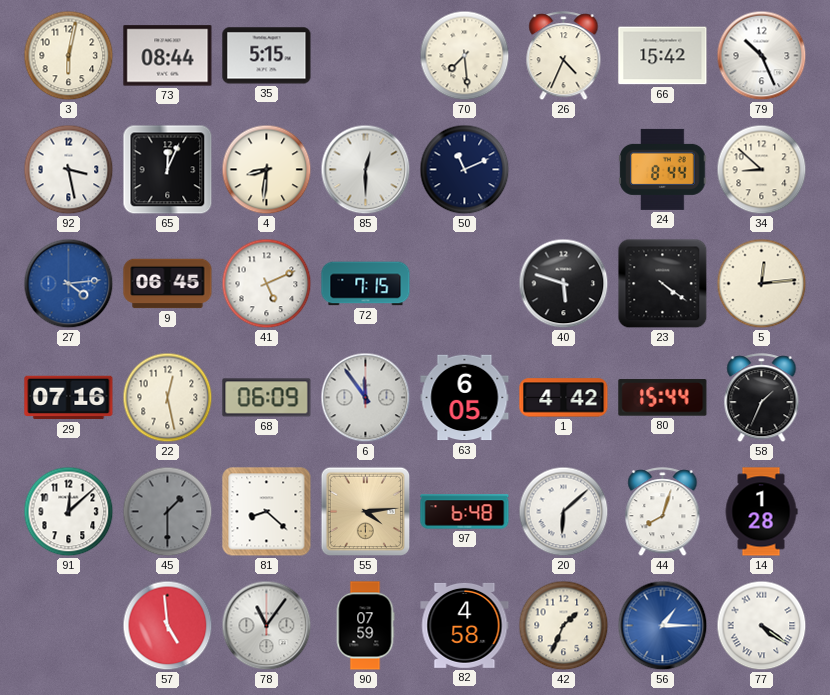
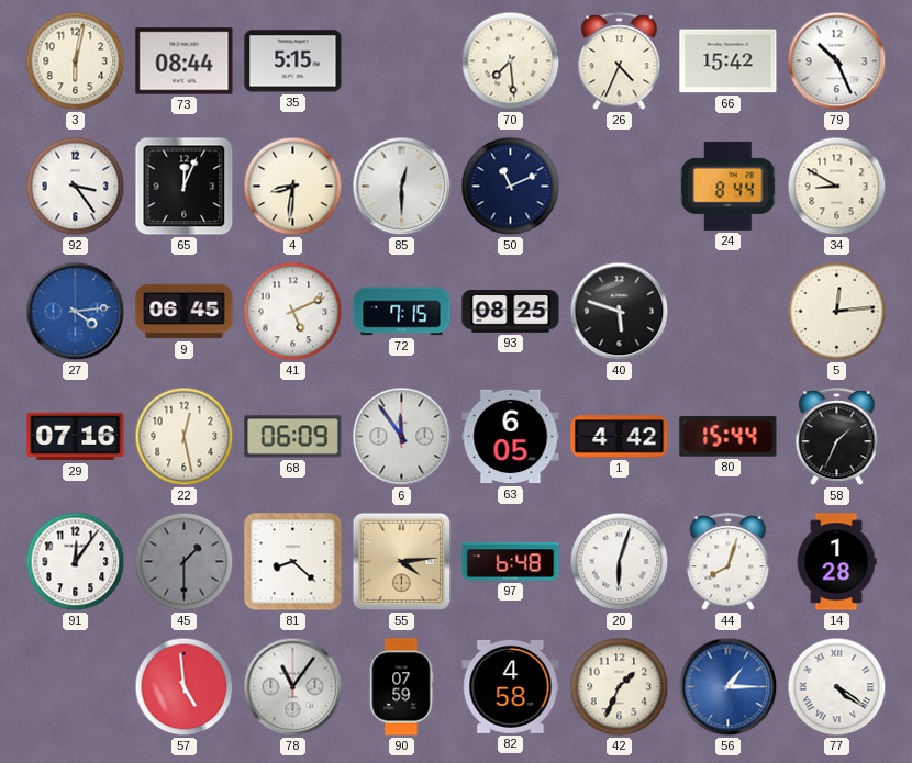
92: 3:28 -> 3:24 (76, 187)
34: 8:52 -> 8:50 (837, 187)
93: none -> 08:25 (511, 312)
23: 4:21 -> none (663, 284)
91: 12:08 -> 12:06 (76, 562)
20: 6:08 -> 6:03 (620, 562)
